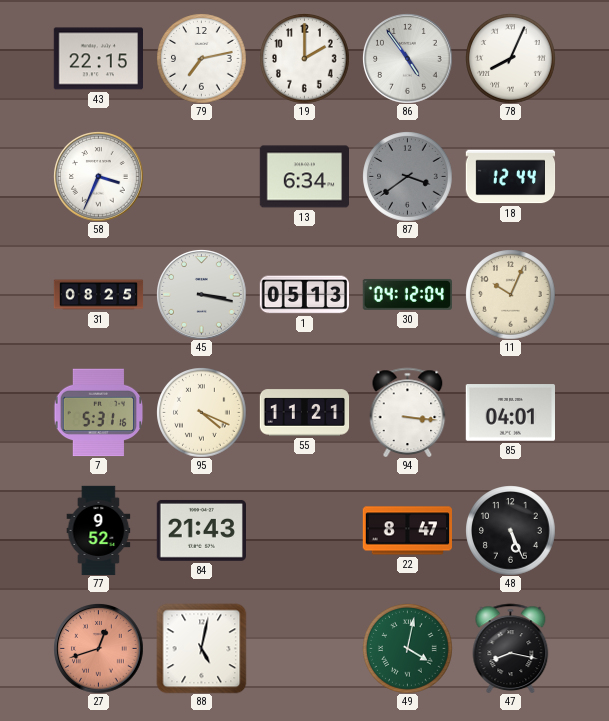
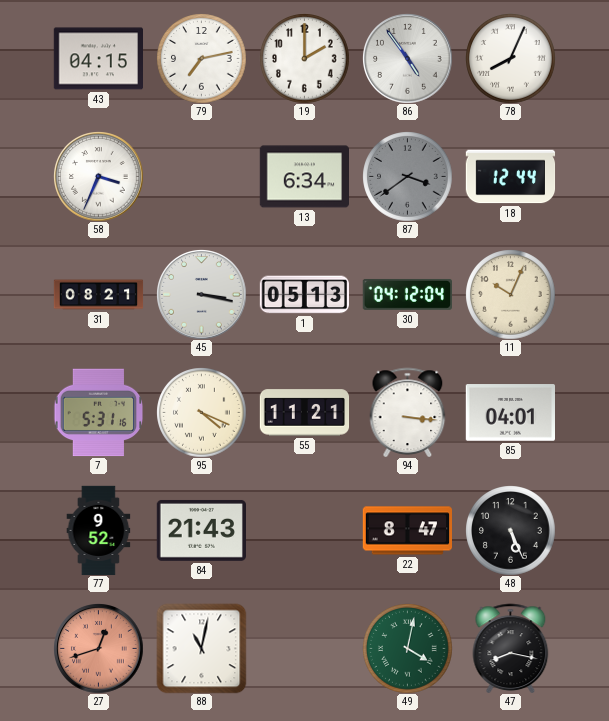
43: 22:15 -> 04:15 (98, 59)
31: 08:25 -> 08:21 (98, 295)
88: 5:02 -> 11:02 (201, 648)
